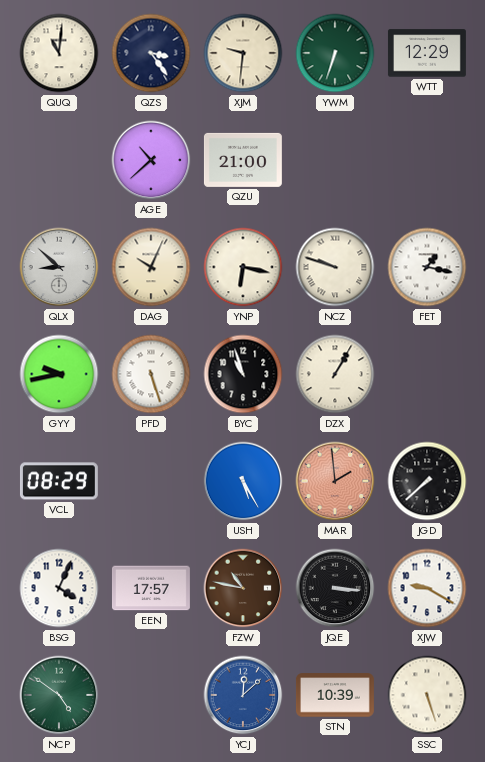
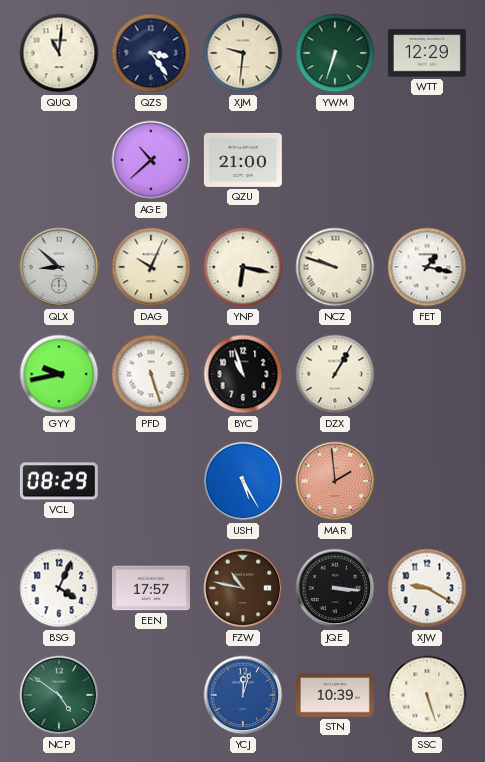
JGD: 7:38 -> none (427, 481)
YCJ: 12:08 -> 12:03 (243, 695)
